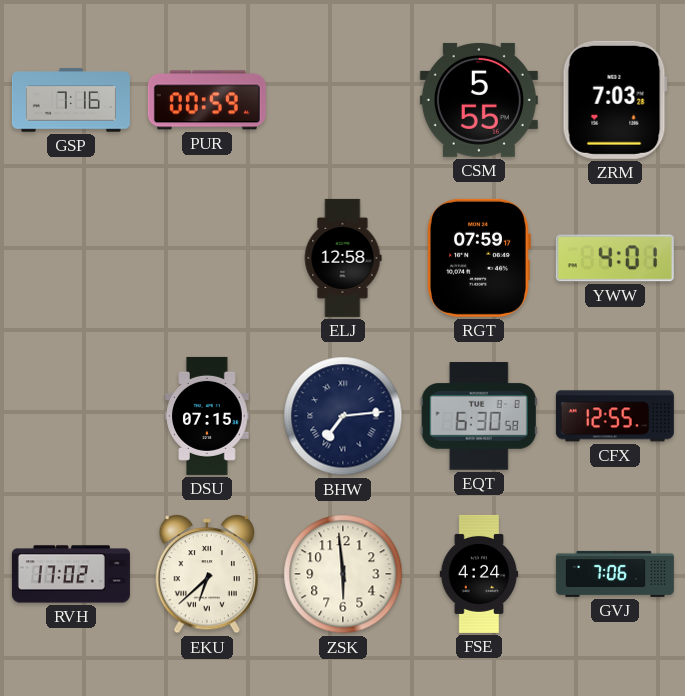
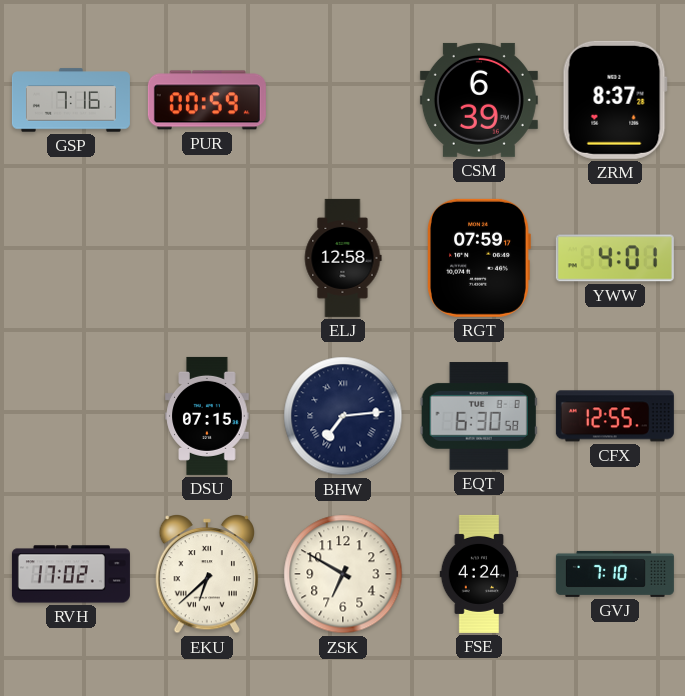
CSM: 5:55 -> 6:39 (479, 100)
ZRM: 7:03 -> 8:37 (615, 100)
ZSK: 5:59 -> 6:50 (343, 574)
GVJ: 7:06 -> 7:10 (615, 574)
